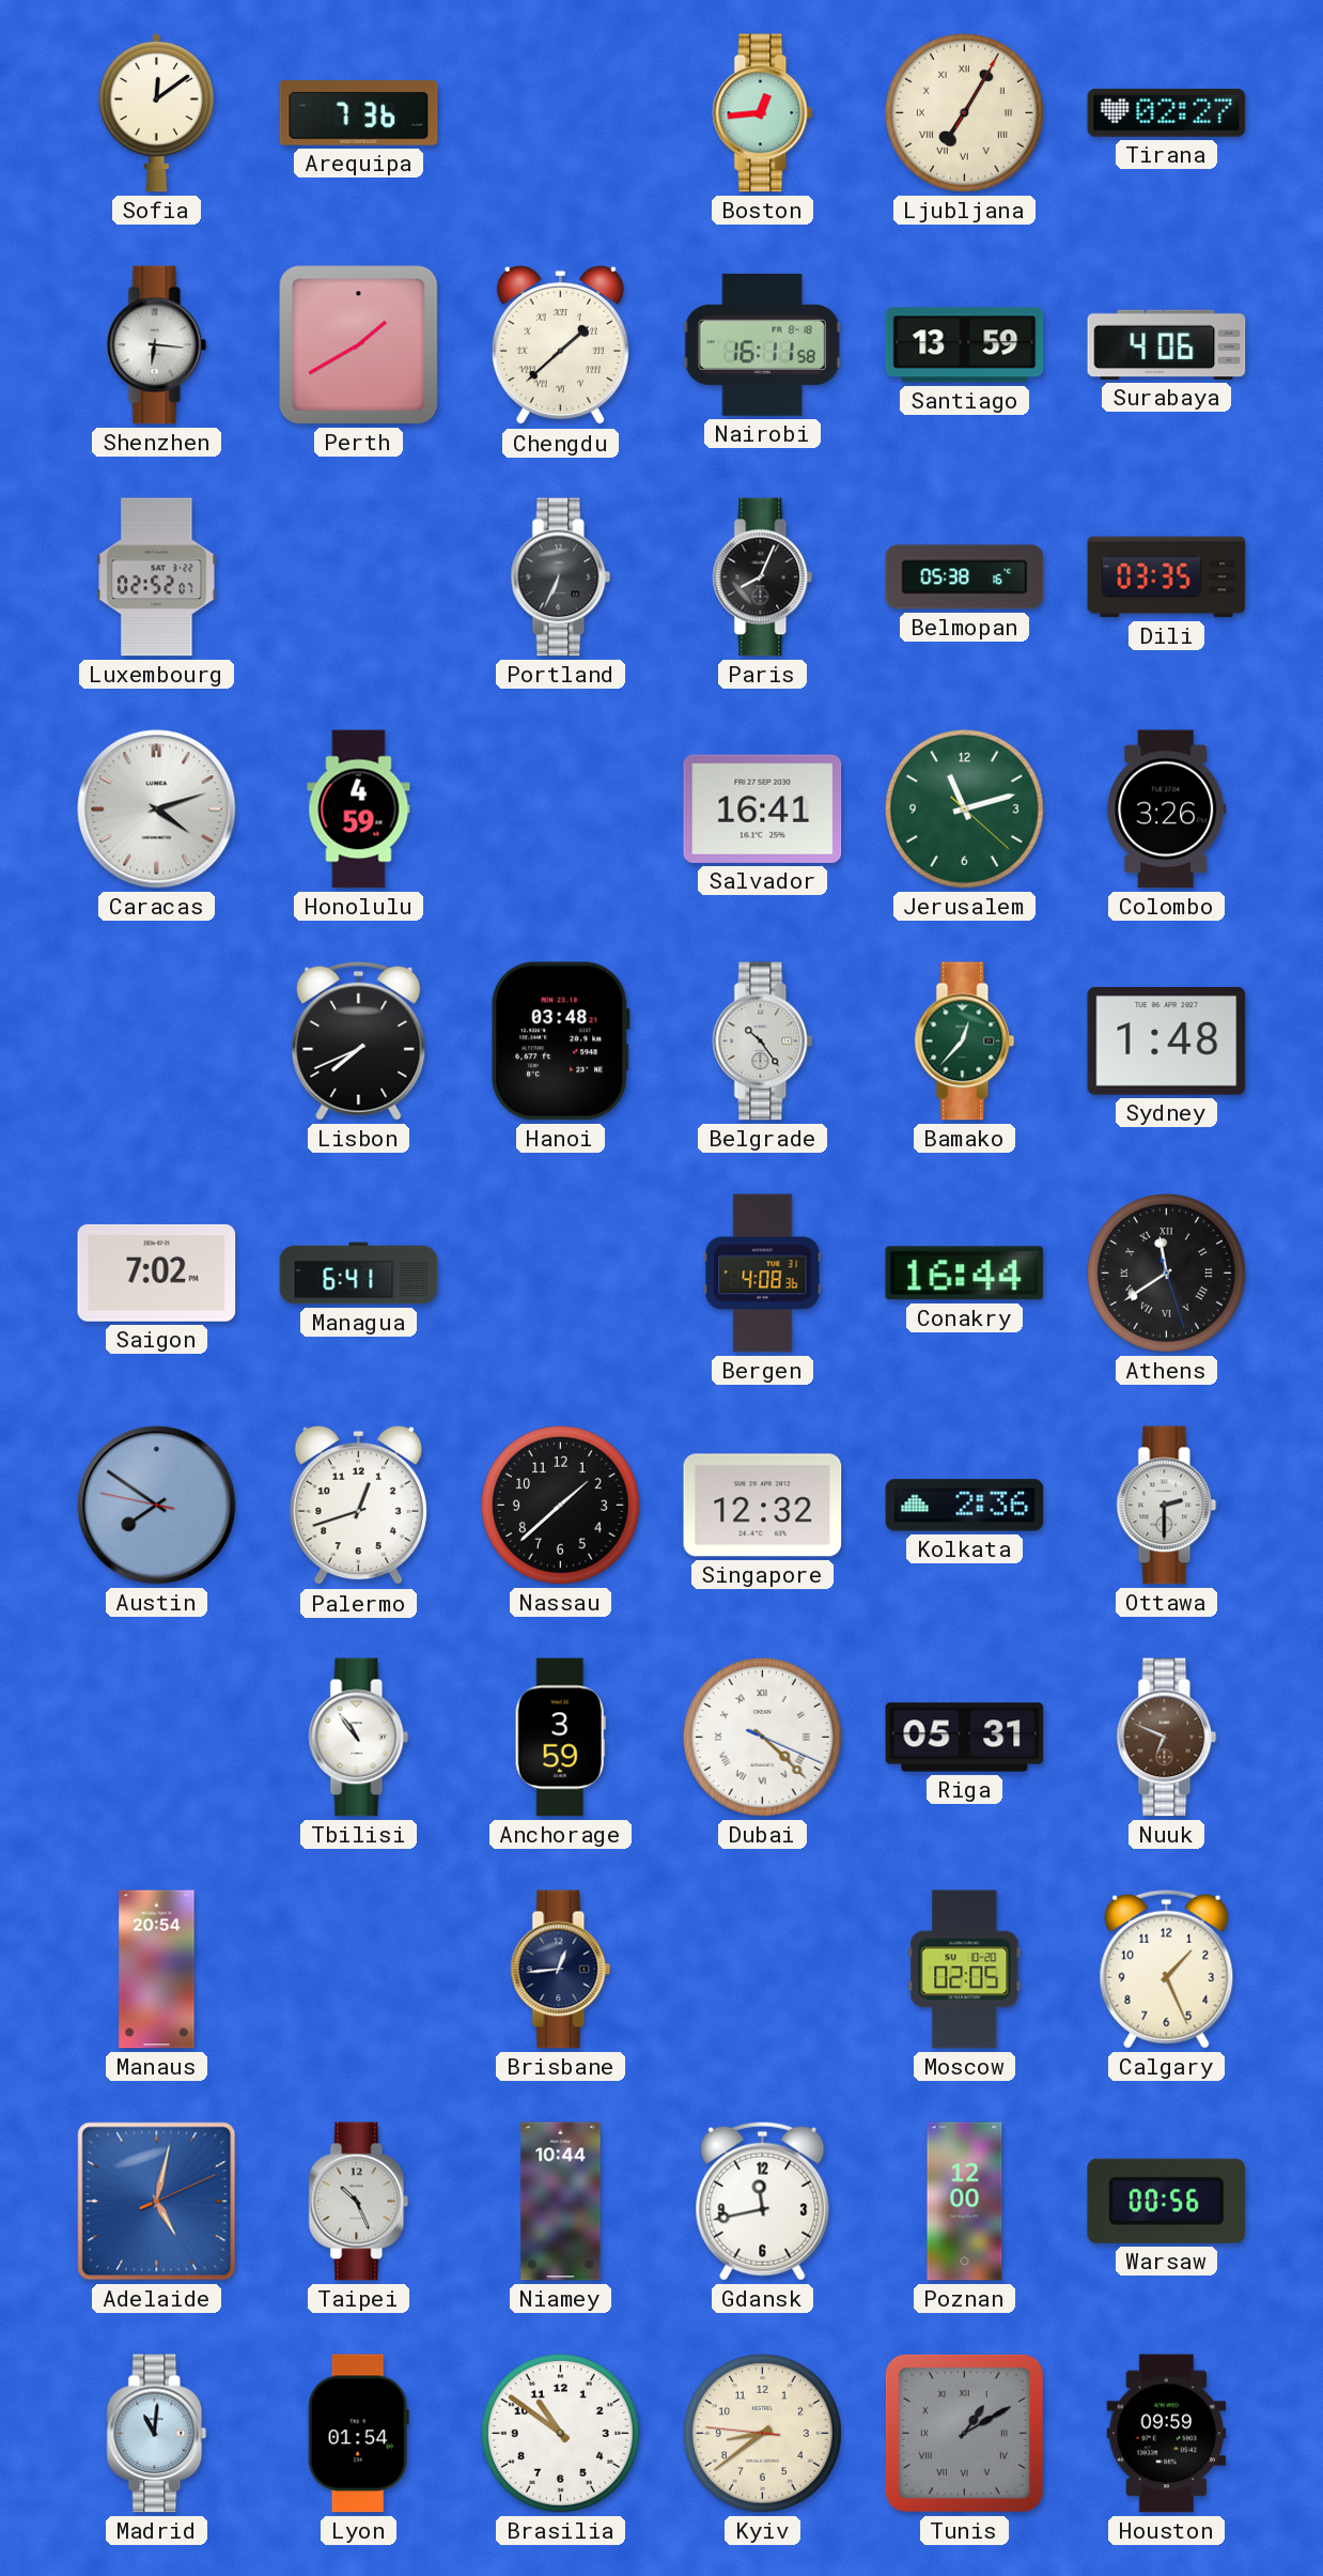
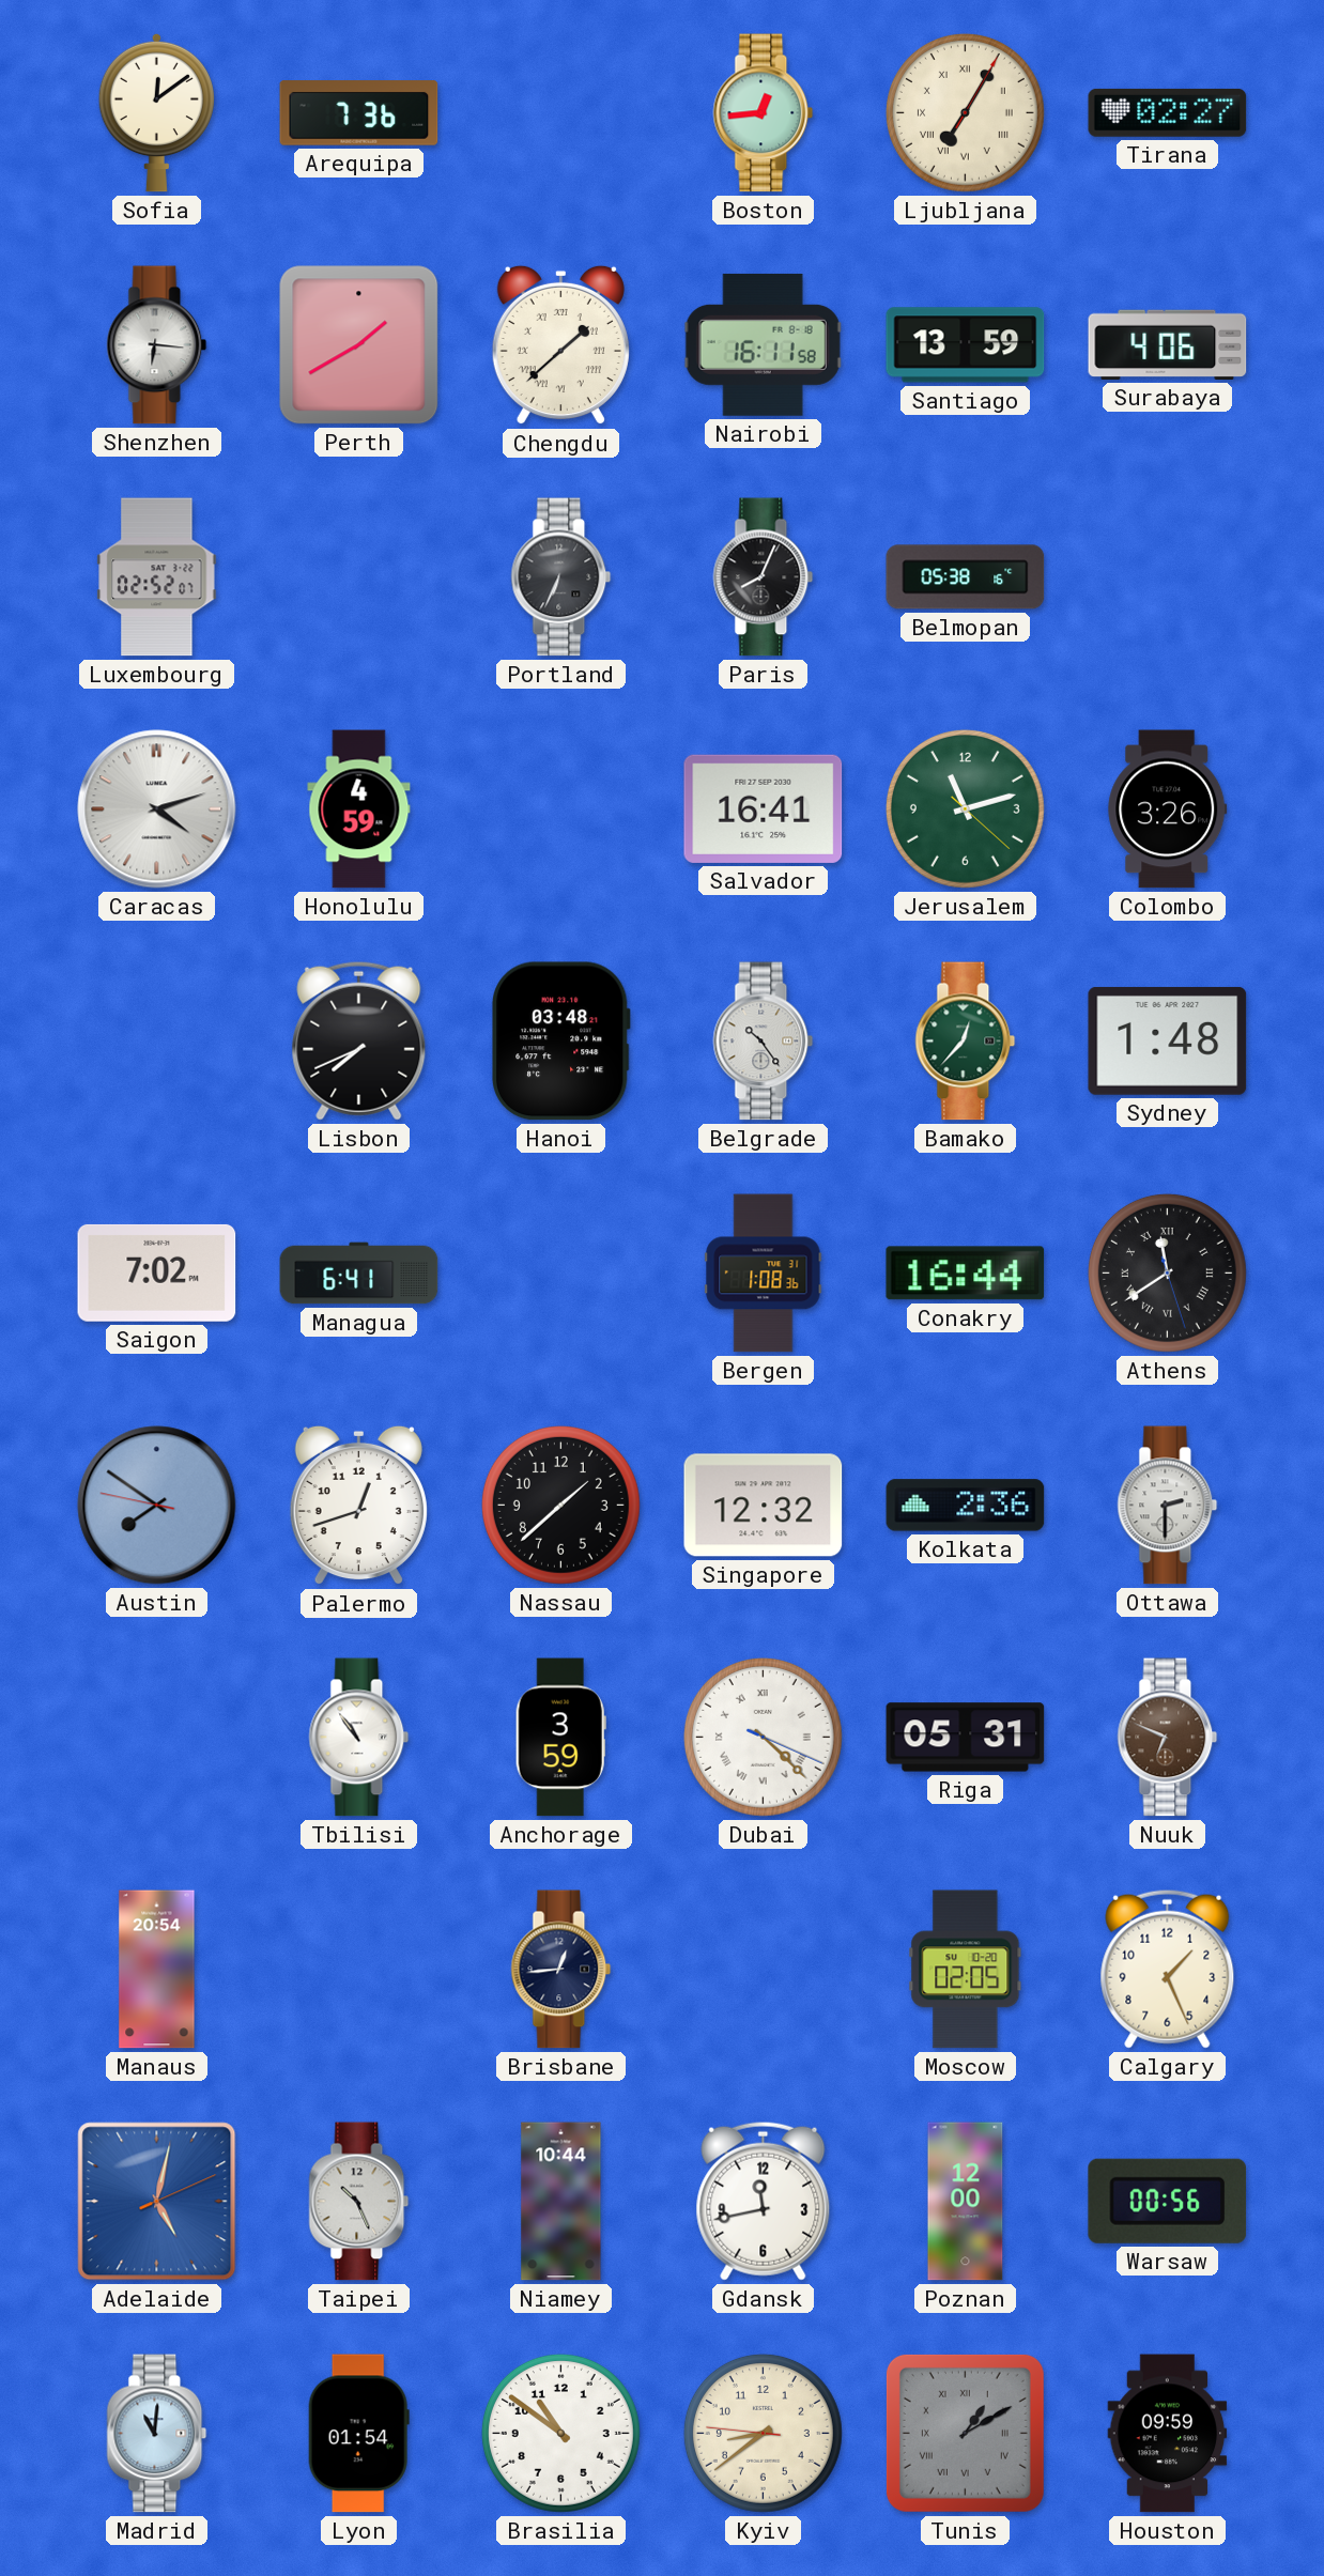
Dili: 03:35 -> none (1167, 577)
Bergen: 4:08 -> 1:08 (764, 1274)
